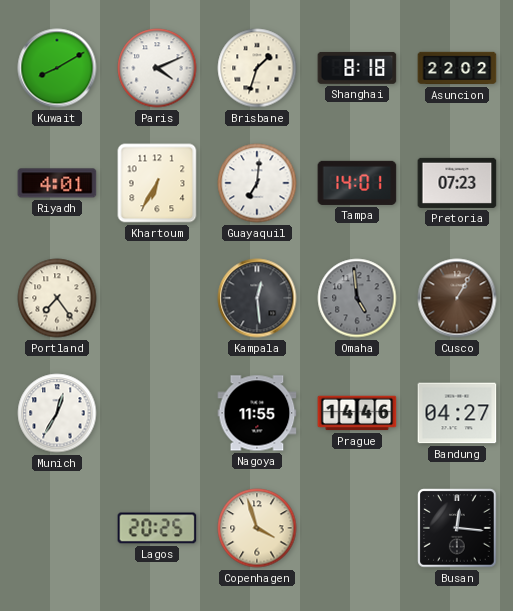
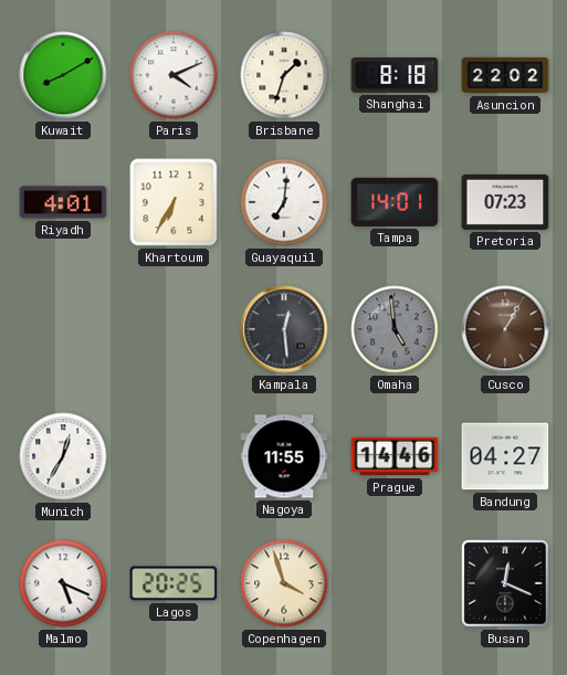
Portland: 7:24 -> none (57, 298)
Malmo: none -> 5:19 (63, 583)
Busan: 12:16 -> 12:19 (505, 583)
